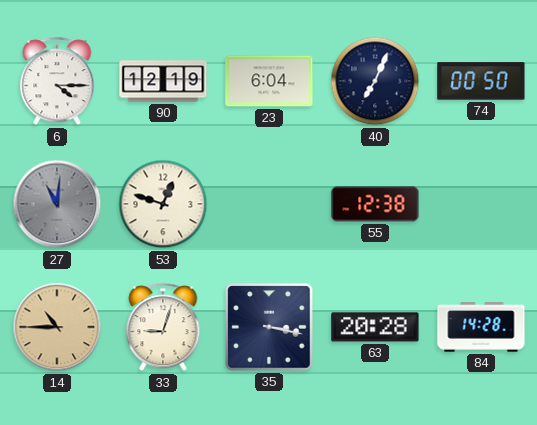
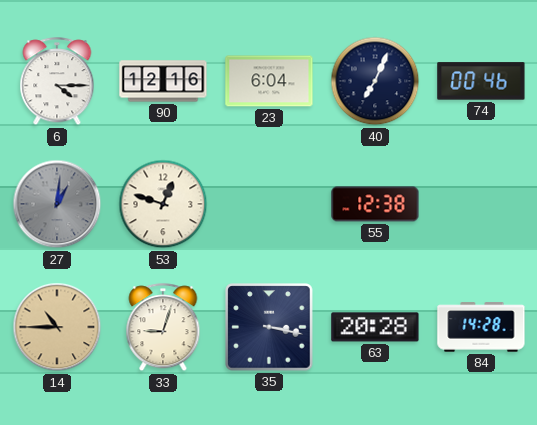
90: 12:19 -> 12:16 (163, 81)
74: 00:50 -> 00:46 (481, 81)
27: 11:01 -> 1:01 (57, 204)
